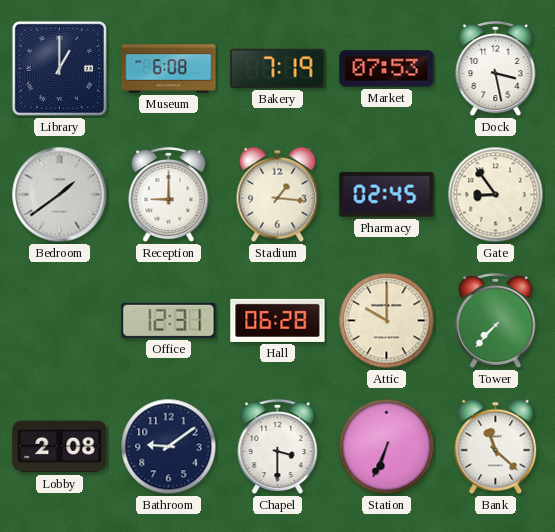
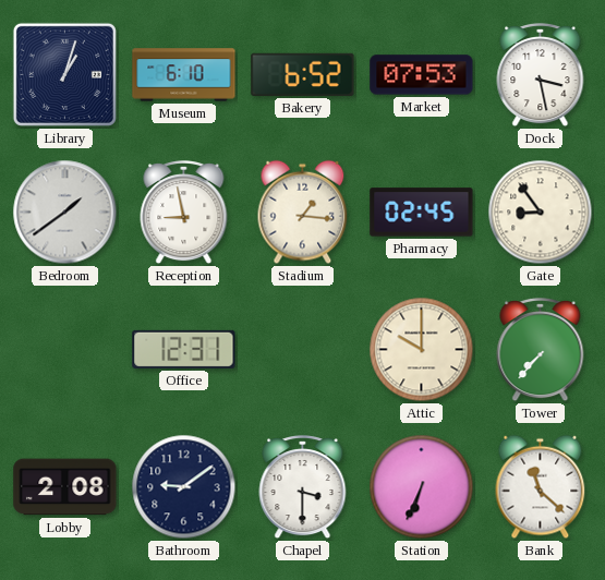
Library: 1:00 -> 1:03 (64, 74)
Museum: 6:08 -> 6:10 (184, 75)
Bakery: 7:19 -> 6:52 (303, 74)
Reception: 9:00 -> 8:58 (184, 214)
Hall: 06:28 -> none (278, 320)
